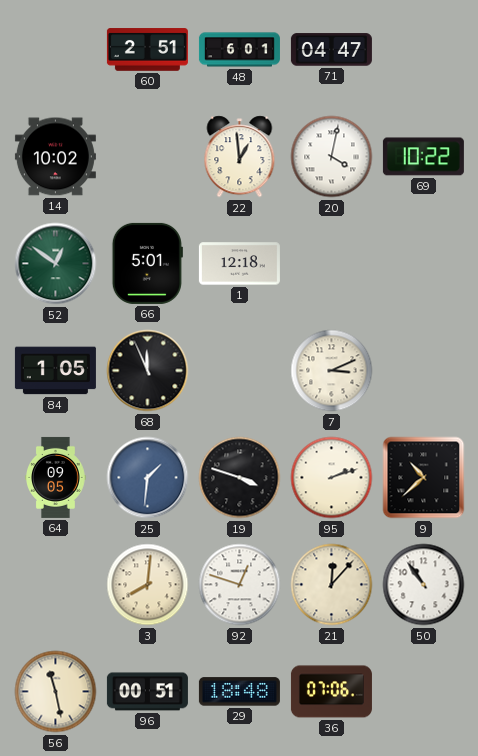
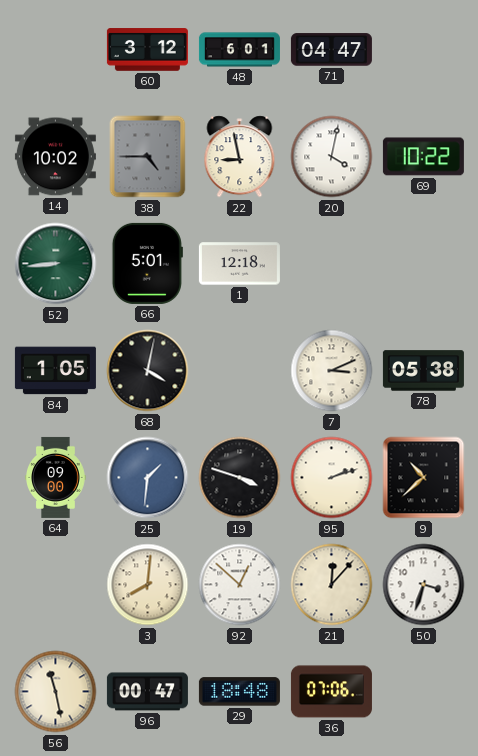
60: 2:51 -> 3:12 (147, 50)
38: none -> 4:45 (148, 157)
22: 12:59 -> 8:58 (240, 157)
52: 12:51 -> 8:44 (56, 264)
68: 11:56 -> 4:02 (148, 371)
78: none -> 05:38 (423, 371)
64: 09:05 -> 09:00 (56, 477)
92: 12:48 -> 12:52 (240, 585)
50: 10:54 -> 3:33 (424, 585)
96: 00:51 -> 00:47 (147, 692)
